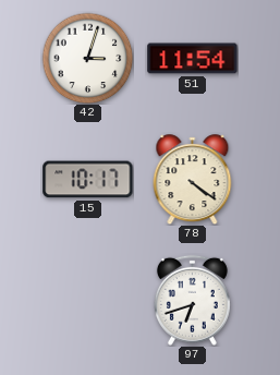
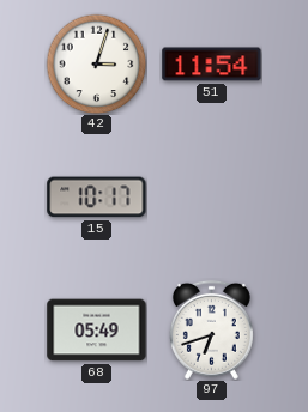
78: 4:21 -> none (193, 180)
68: none -> 05:49 (97, 331)
